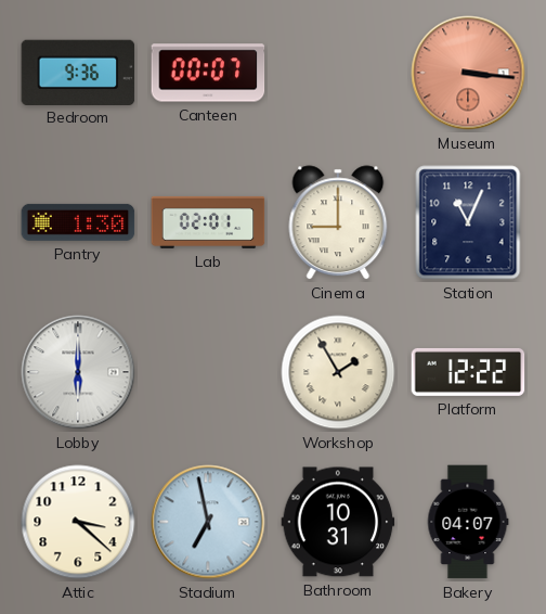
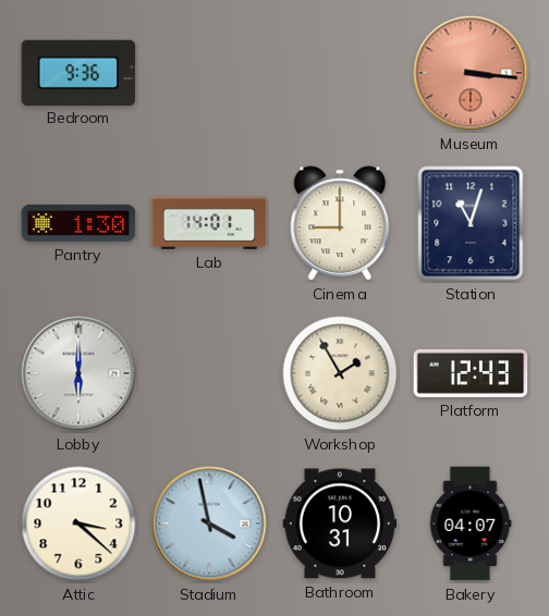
Canteen: 00:07 -> none (208, 73)
Lab: 02:01 -> 14:01 (209, 223)
Station: 11:04 -> 11:03 (471, 223)
Platform: 12:22 -> 12:43 (471, 373)
Stadium: 6:58 -> 3:58 (209, 523)
